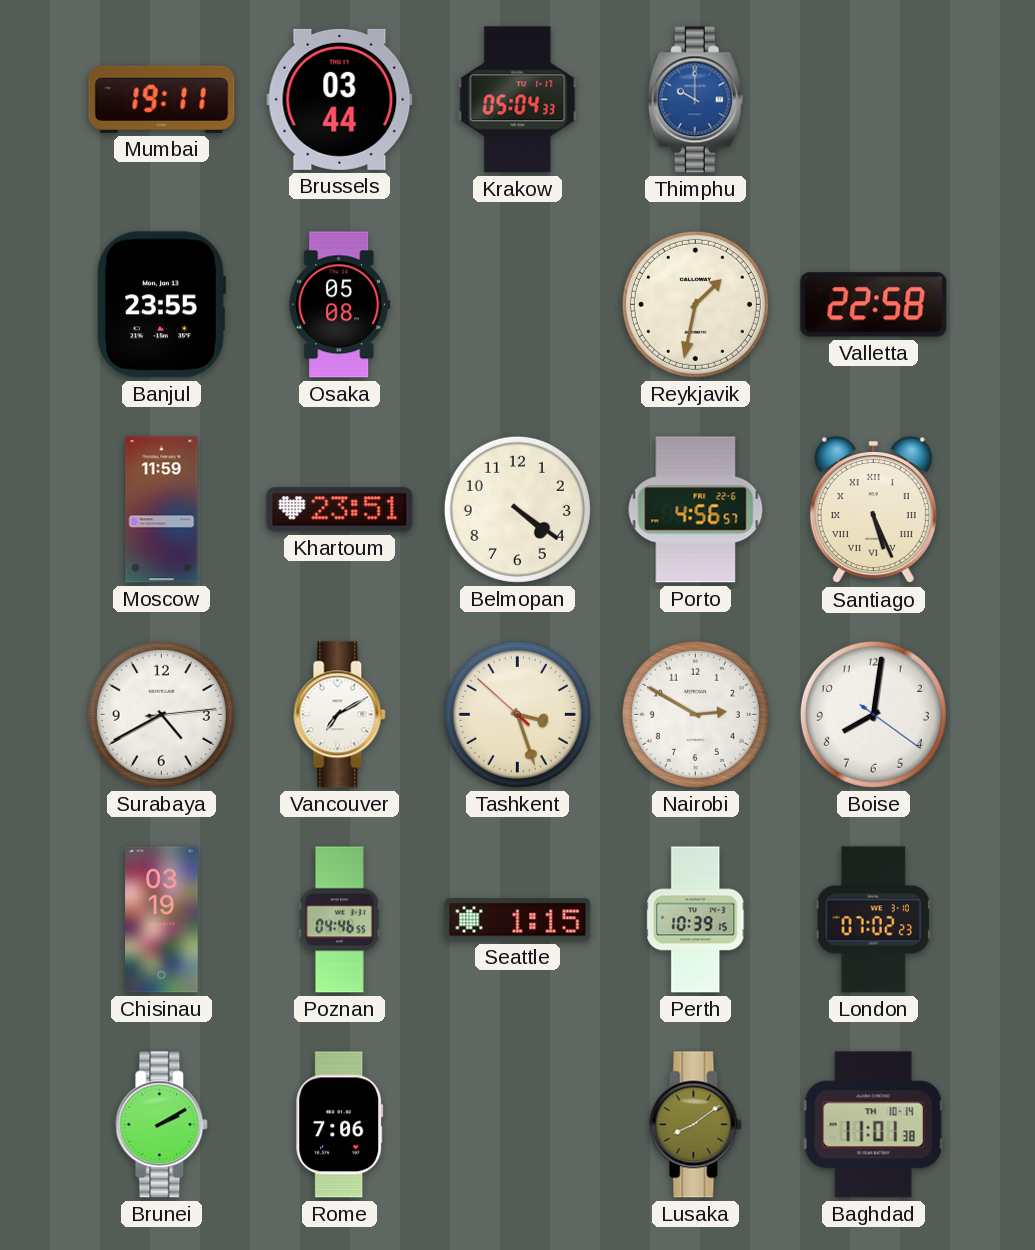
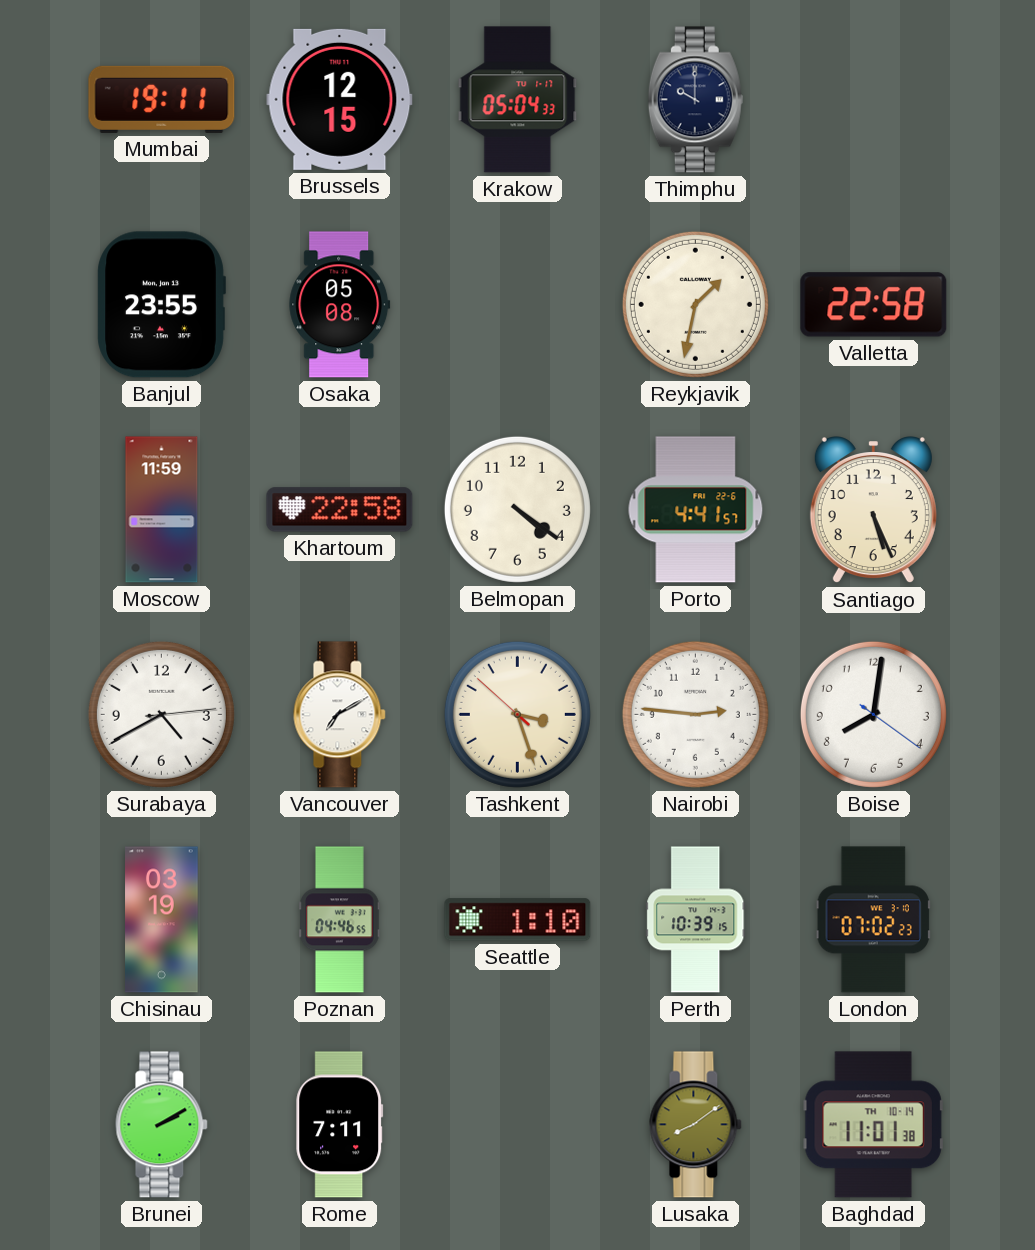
Brussels: 03:44 -> 12:15 (340, 99)
Thimphu dial: blue -> navy (695, 100)
Khartoum: 23:51 -> 22:58 (340, 510)
Porto: 4:56 -> 4:41 (696, 510)
Santiago numerals: Roman -> Arabic (873, 511)
Nairobi: 2:50 -> 2:46 (695, 714)
Seattle: 1:15 -> 1:10 (518, 920)
Rome: 7:06 -> 7:11 (340, 1125)
